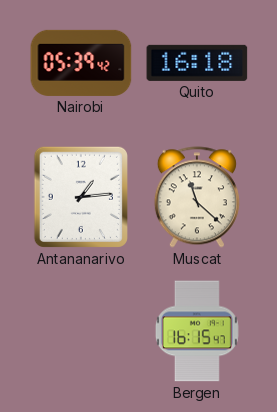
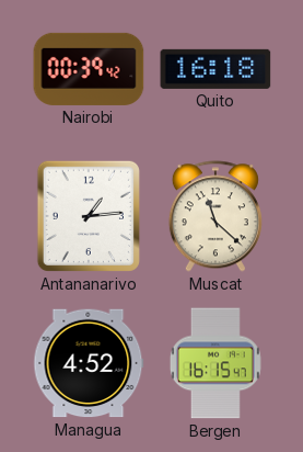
Nairobi: 05:39 -> 00:39 (89, 69)
Managua: none -> 4:52 (89, 363)
